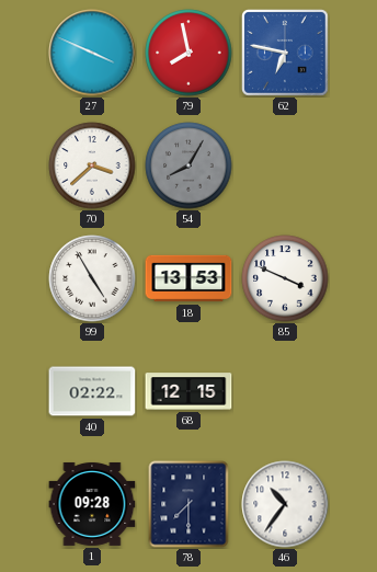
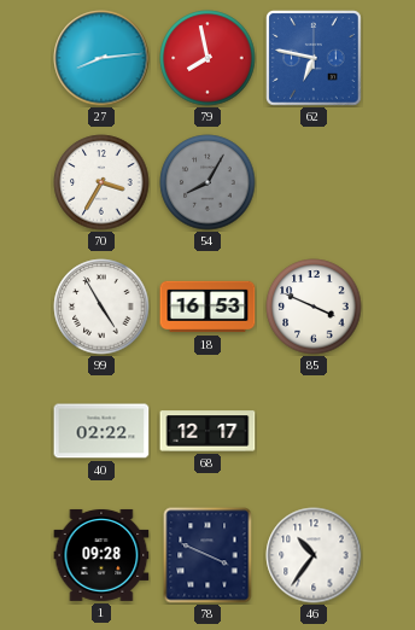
27: 3:49 -> 8:14 (101, 58)
70: 3:38 -> 3:35 (101, 182)
18: 13:53 -> 16:53 (207, 307)
68: 12:15 -> 12:17 (207, 431)
78: 7:30 -> 3:49 (207, 555)
